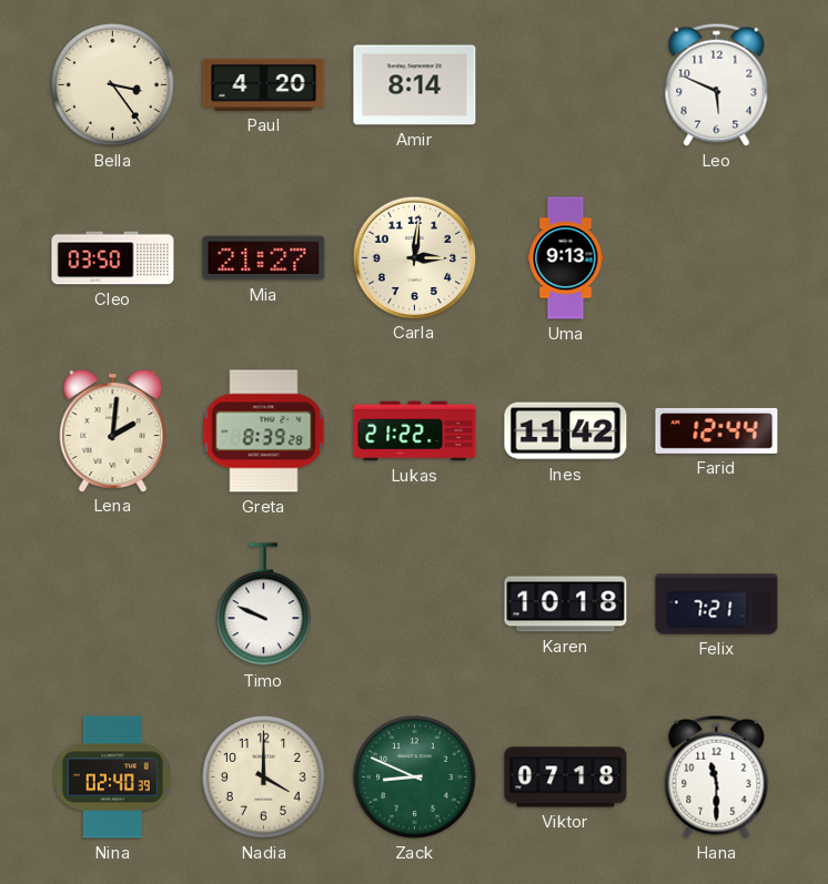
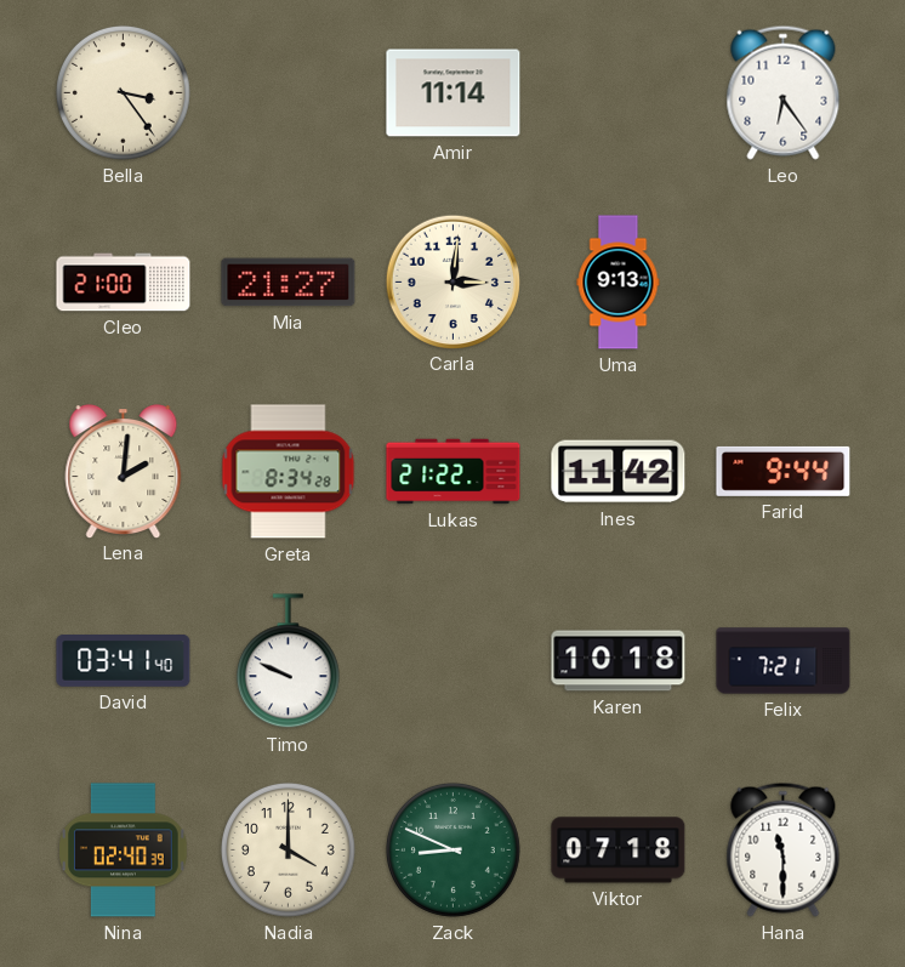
Paul: 4:20 -> none (264, 84)
Amir: 8:14 -> 11:14 (454, 93)
Leo: 5:49 -> 6:24 (784, 92)
Cleo: 03:50 -> 21:00 (124, 283)
Greta: 8:39 -> 8:34 (289, 472)
Farid: 12:44 -> 9:44 (784, 471)
David: none -> 03:41 (124, 661)
